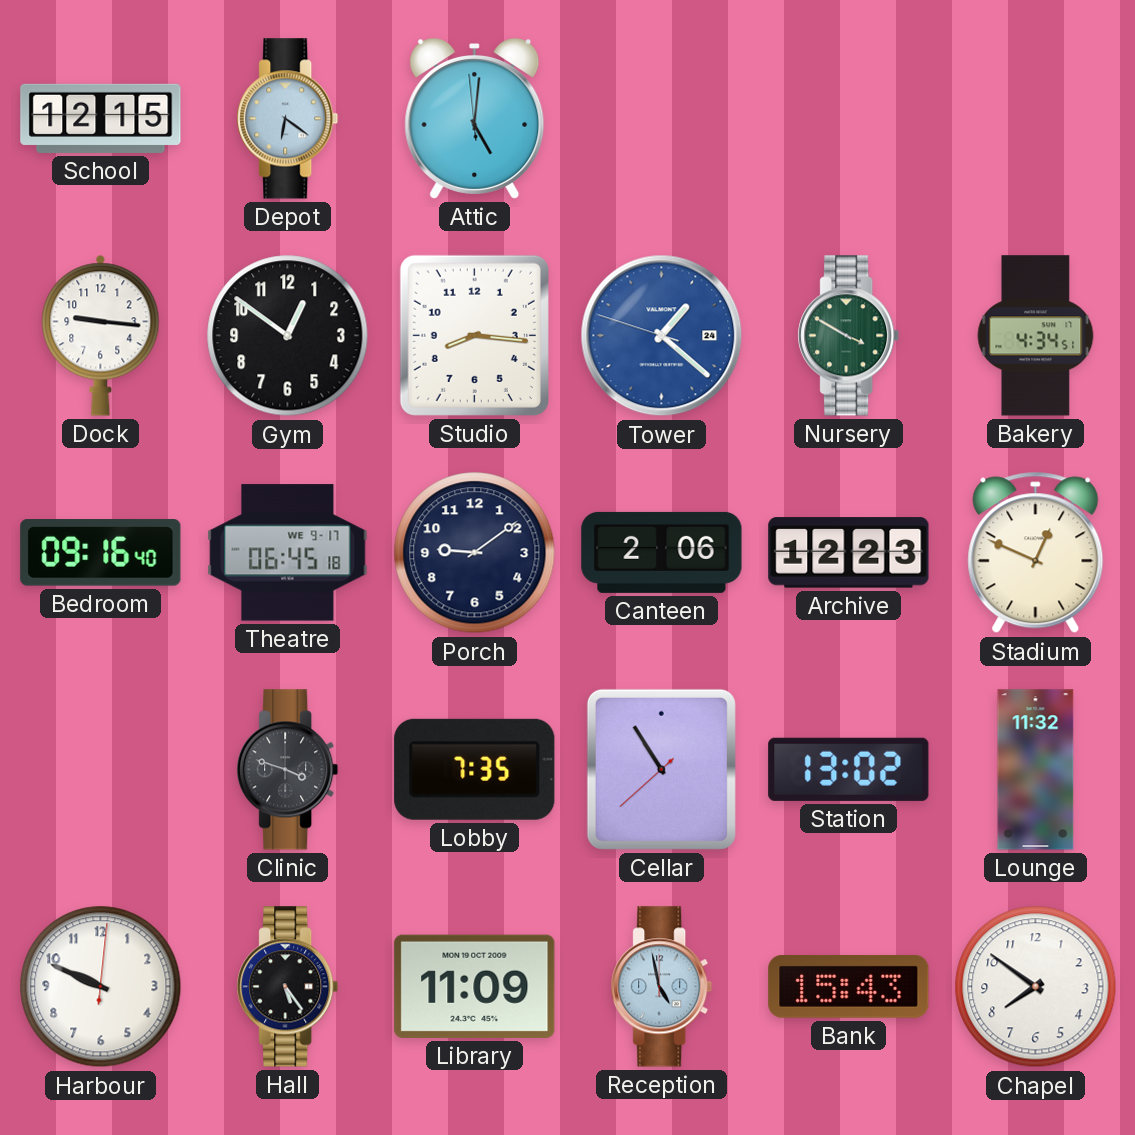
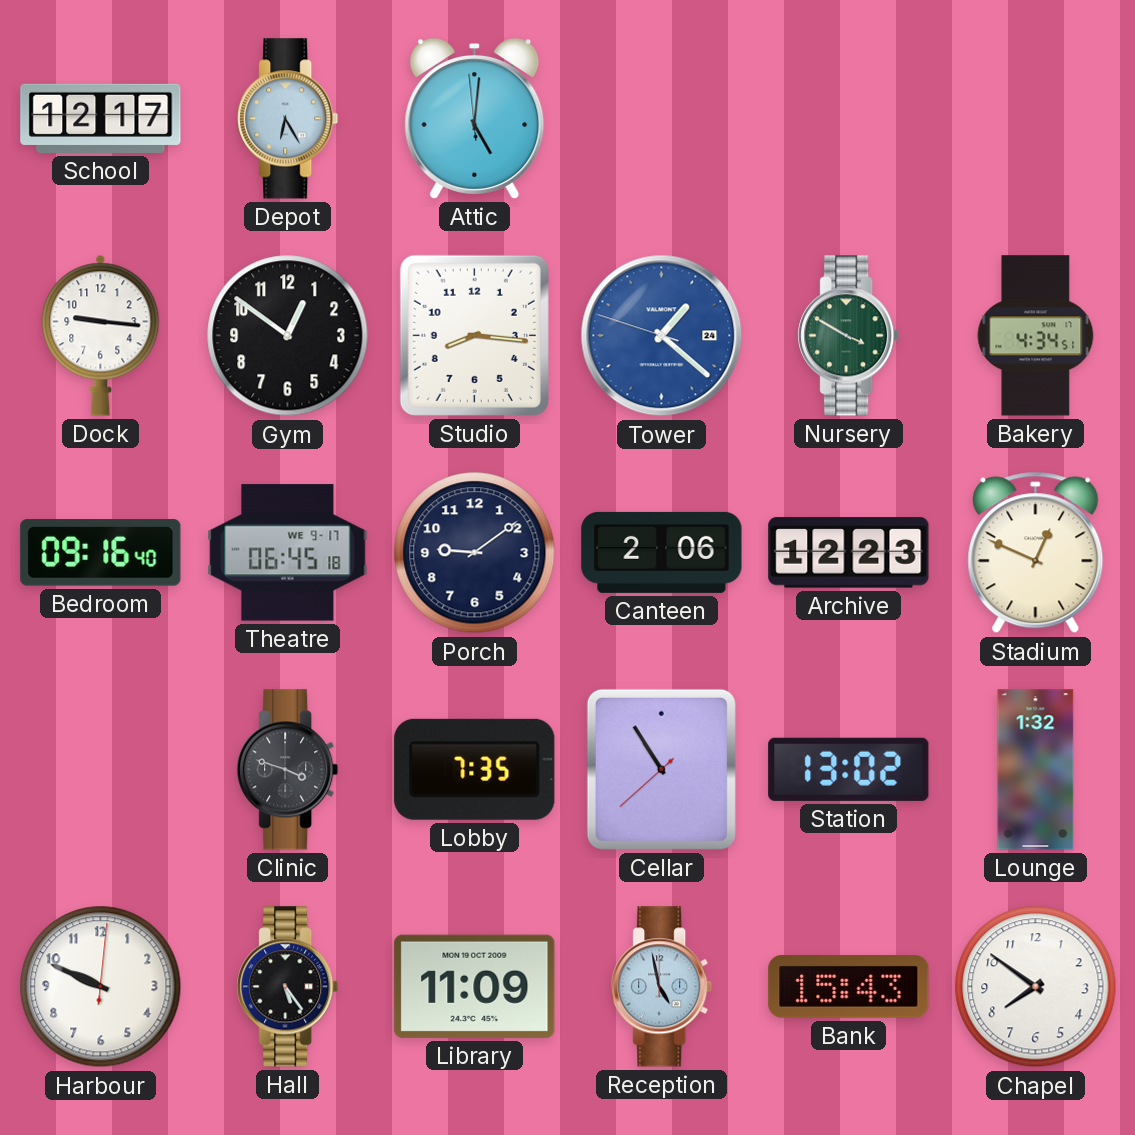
School: 12:15 -> 12:17 (101, 118)
Depot: 6:21 -> 6:25 (288, 119)
Lounge: 11:32 -> 1:32 (1036, 770)
